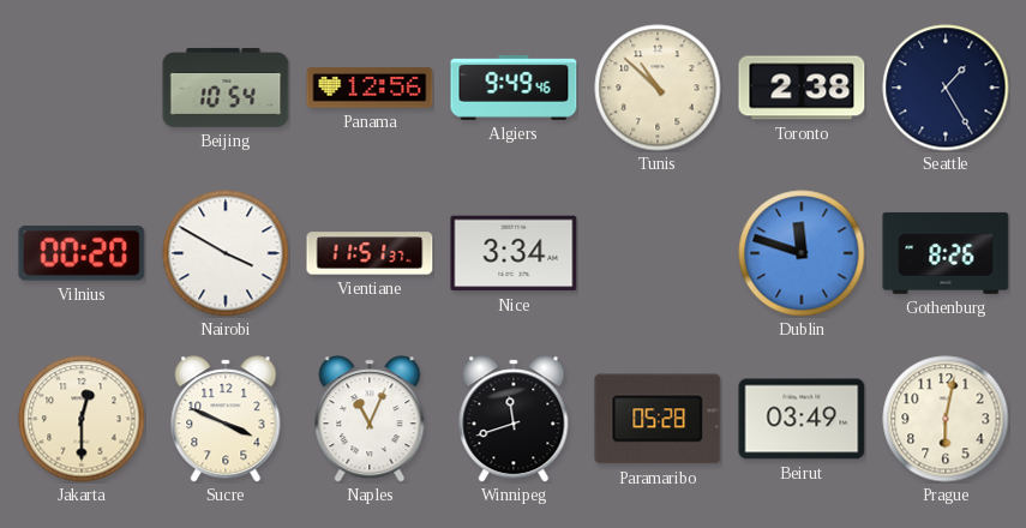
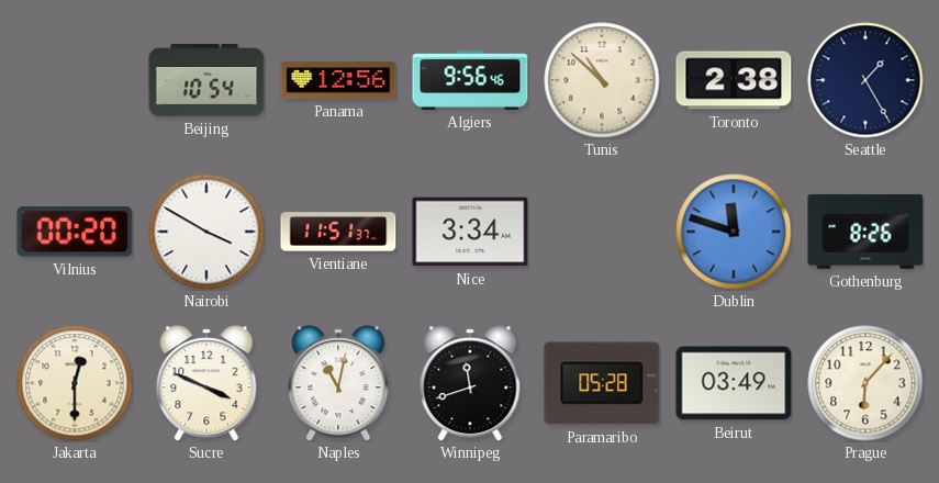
Algiers: 9:49 -> 9:56 (470, 80)
Naples: 11:04 -> 11:02 (338, 383)
Prague: 6:02 -> 6:07 (865, 383)
